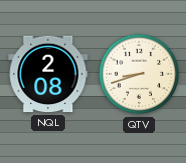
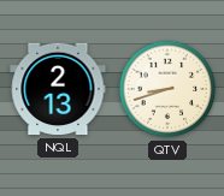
NQL: 2:08 -> 2:13 (58, 89)
